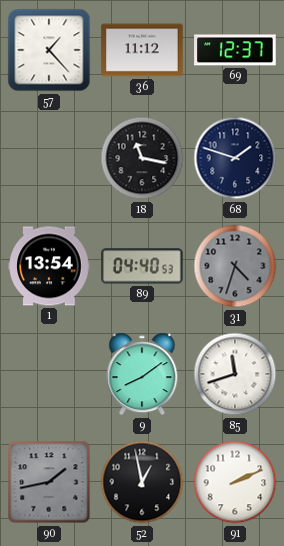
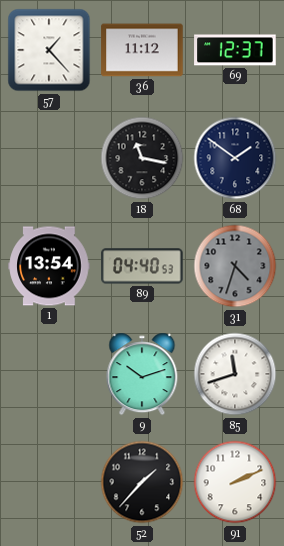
68: 1:48 -> 1:51 (235, 158)
9: 8:09 -> 10:12 (142, 374)
90: 1:43 -> none (49, 482)
52: 12:58 -> 1:37 (142, 482)
